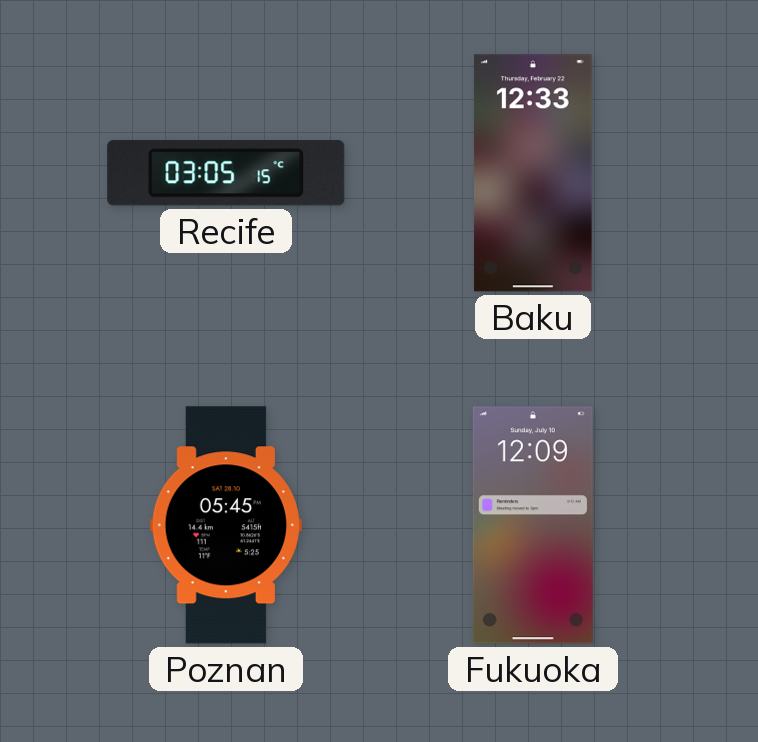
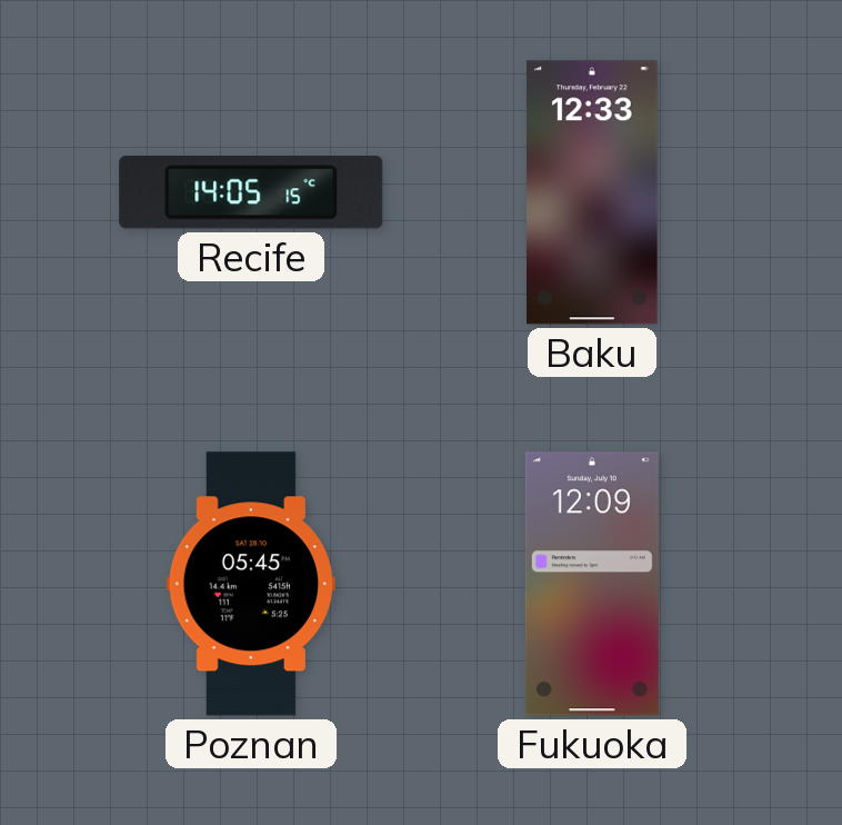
Recife: 03:05 -> 14:05 (251, 192)
